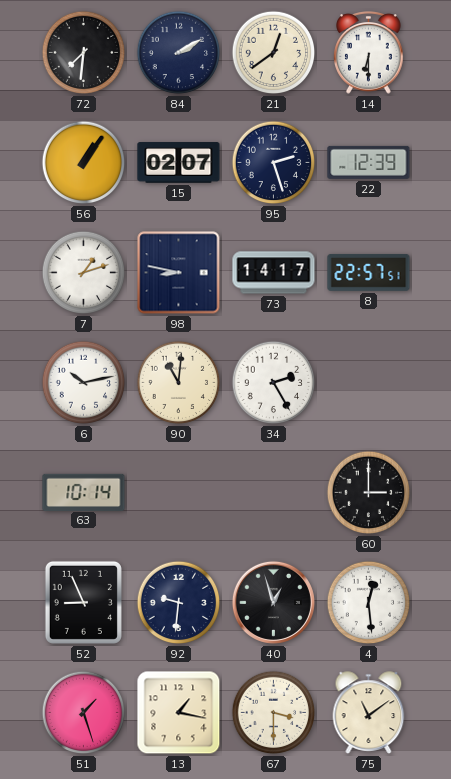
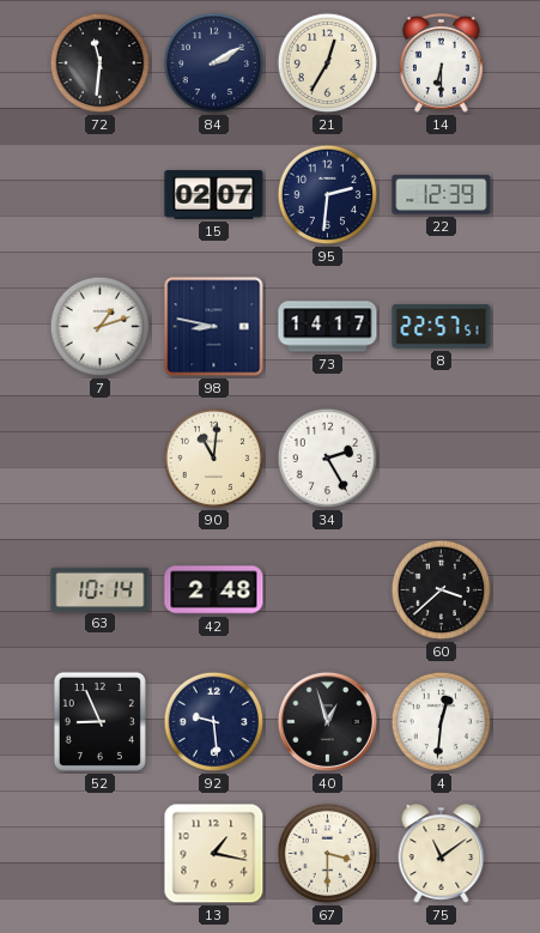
72: 7:31 -> 11:31 (101, 63)
21: 12:39 -> 12:35 (328, 63)
56: 1:06 -> none (84, 163)
95: 2:27 -> 2:31 (328, 195)
6: 10:13 -> none (84, 383)
42: none -> 2:48 (214, 590)
60: 3:00 -> 3:38 (442, 590)
92: 9:31 -> 9:29 (214, 722)
4: 12:29 -> 12:31 (442, 722)
51: 1:27 -> none (84, 713)
